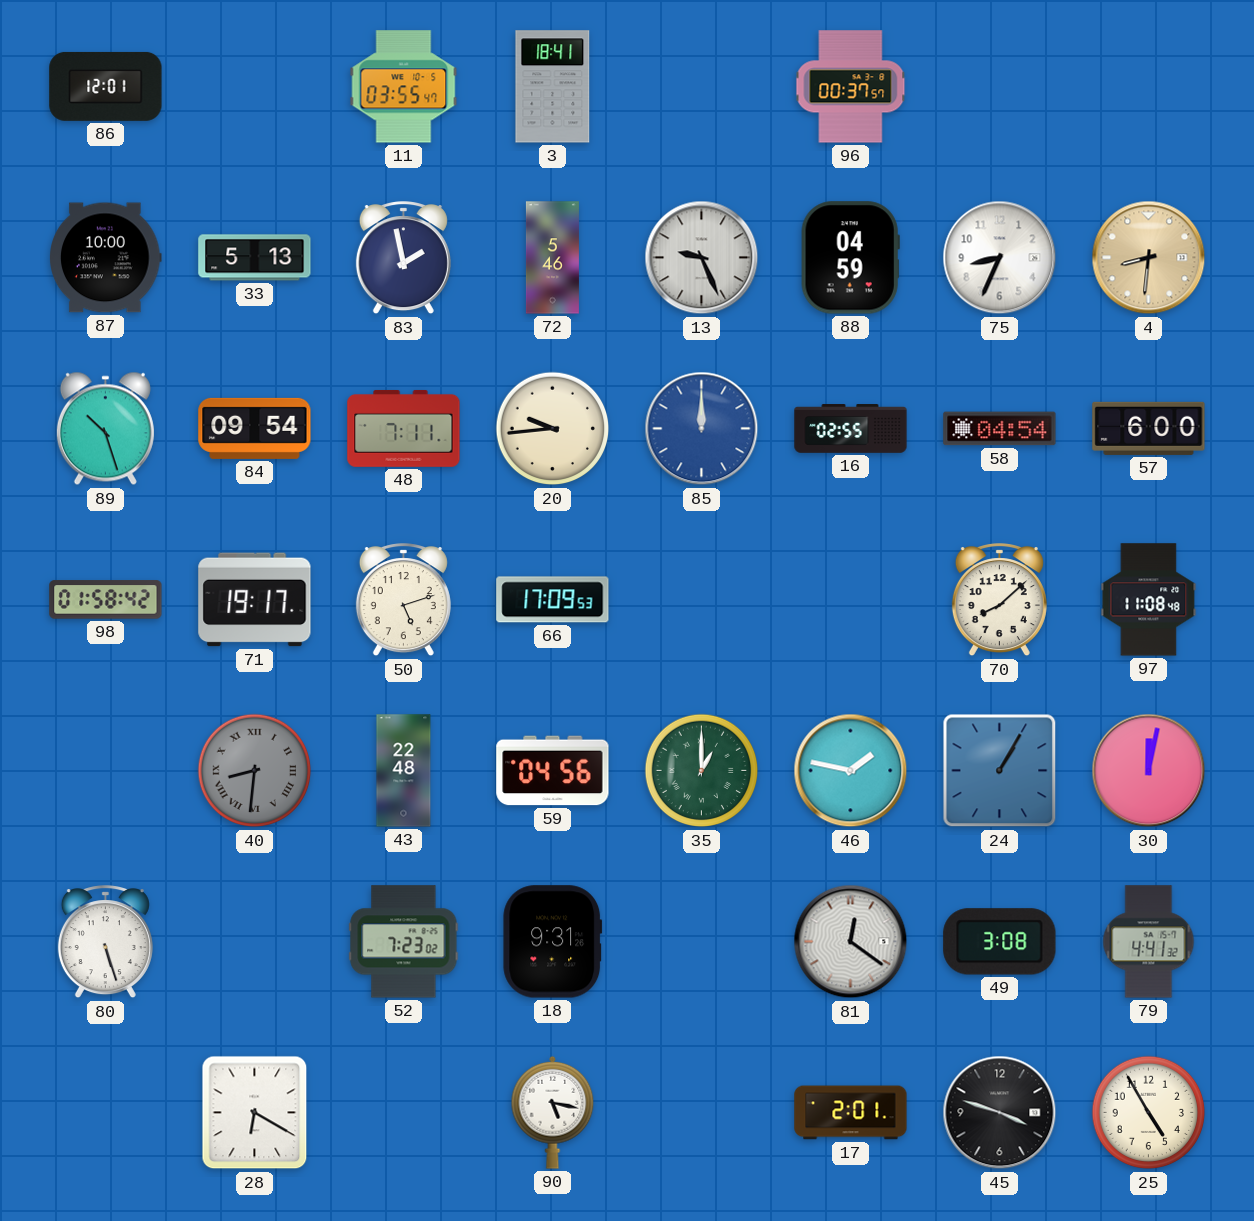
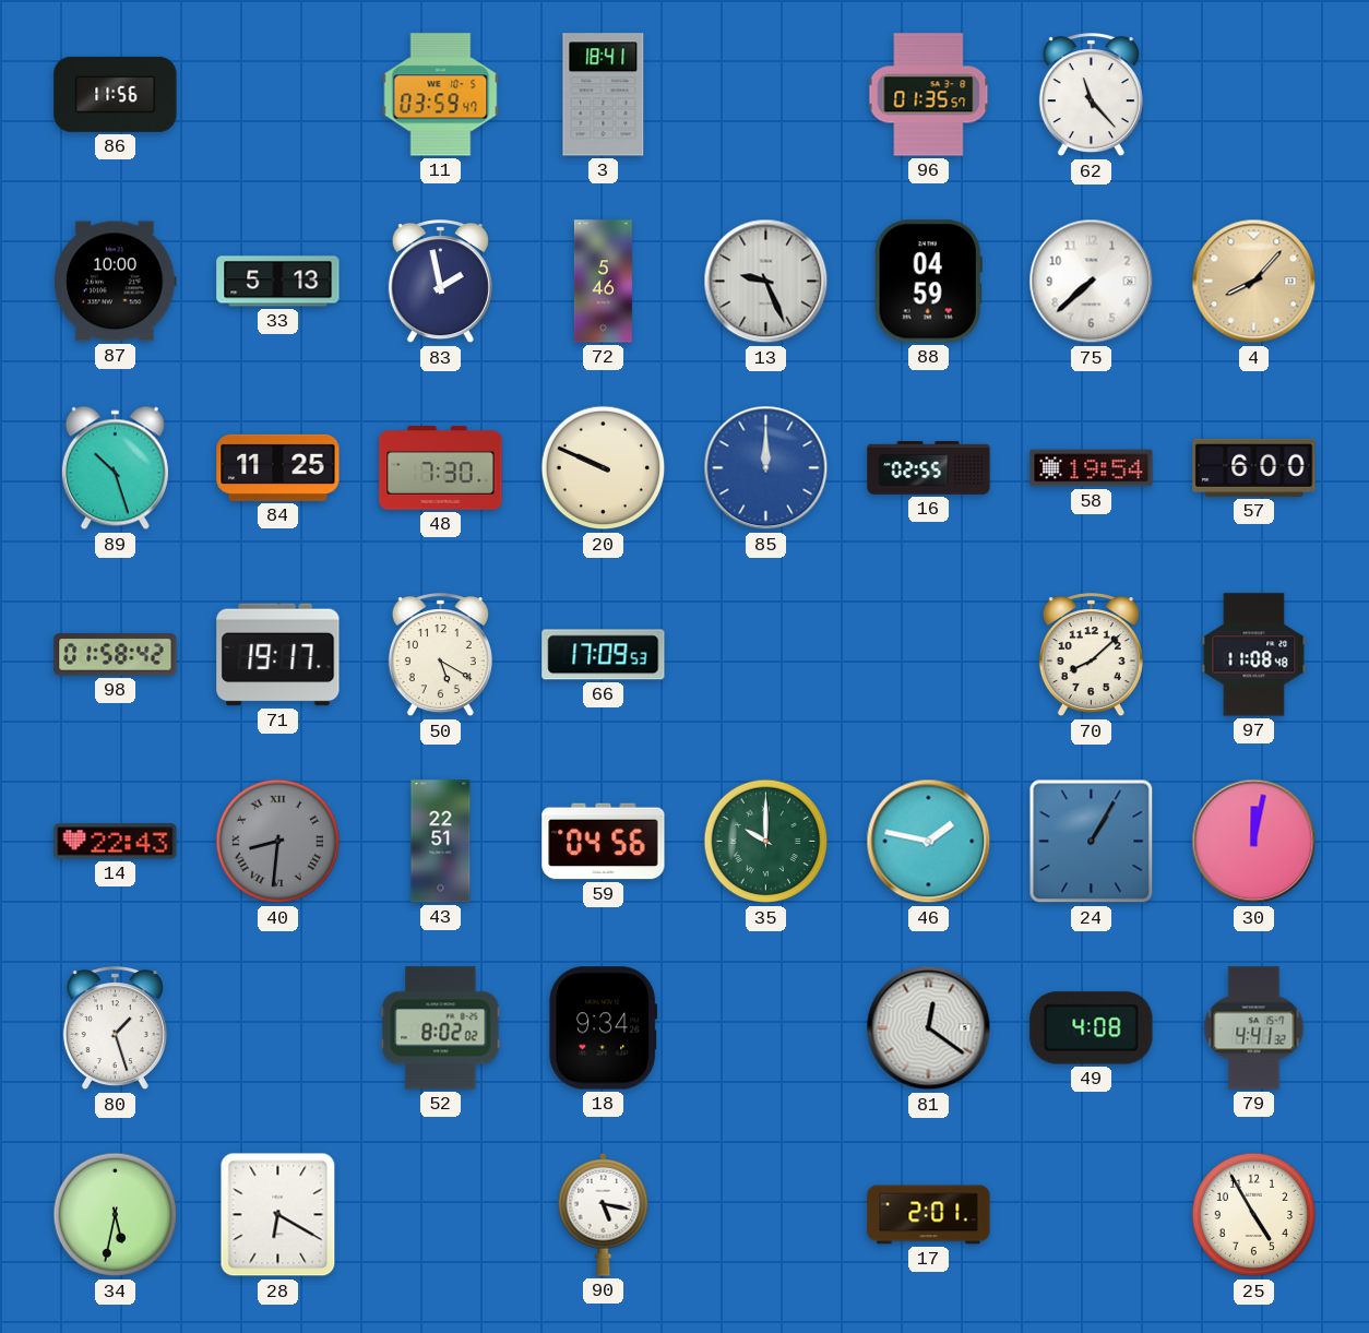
86: 12:01 -> 11:56 (116, 94)
11: 03:55 -> 03:59 (441, 95)
96: 00:37 -> 01:35 (929, 95)
62: none -> 11:23 (1091, 95)
75: 8:34 -> 7:38 (1092, 282)
4: 8:31 -> 8:07 (1254, 282)
84: 09:54 -> 11:25 (278, 467)
48: 7:11 -> 7:30 (441, 467)
20: 9:44 -> 9:49 (604, 468)
58: 04:54 -> 19:54 (1092, 468)
50: 5:12 -> 5:20 (440, 655)
14: none -> 22:43 (116, 842)
43: 22:48 -> 22:51 (441, 842)
35: 1:00 -> 10:00 (766, 842)
80: 5:27 -> 1:27 (115, 1028)
52: 7:23 -> 8:02 (441, 1028)
18: 9:31 -> 9:34 (604, 1028)
49: 3:08 -> 4:08 (1092, 1028)
34: none -> 5:32 (116, 1215)
45: 3:48 -> none (1000, 1113)
